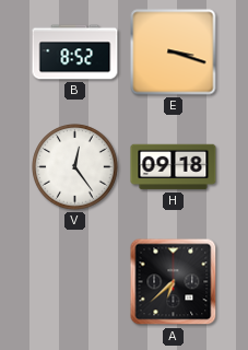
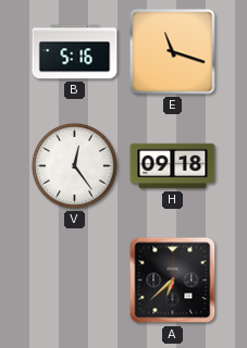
B: 8:52 -> 5:16 (75, 52)
E: 3:18 -> 11:18 (173, 52)
